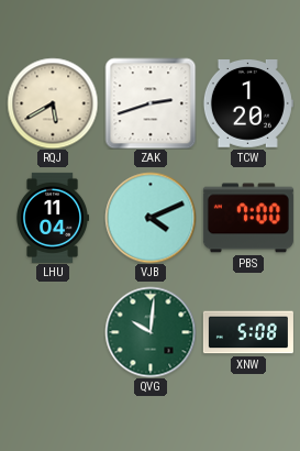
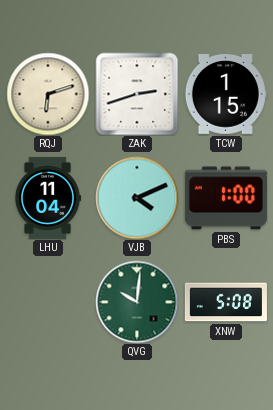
RQJ: 5:40 -> 6:12 (48, 94)
TCW: 1:20 -> 1:15 (226, 95)
PBS: 7:00 -> 1:00 (226, 198)
